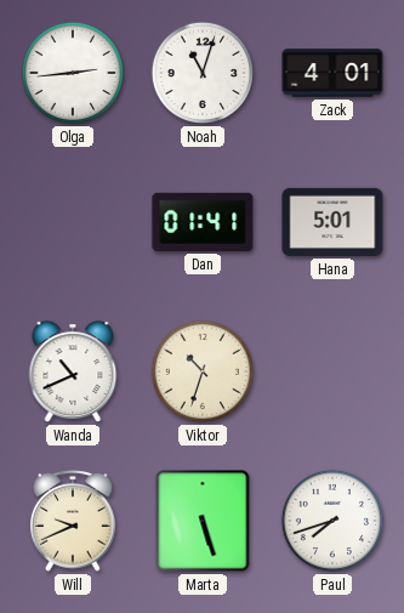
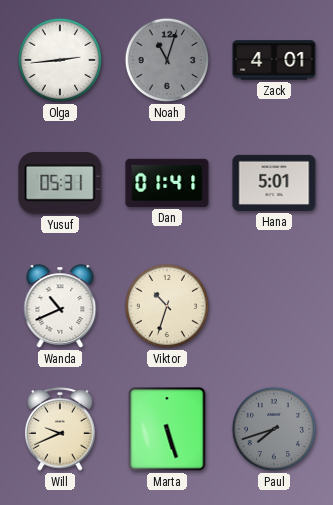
Noah dial: white -> grey (167, 60)
Yusuf: none -> 05:31 (60, 183)
Paul dial: white -> grey (274, 429)
